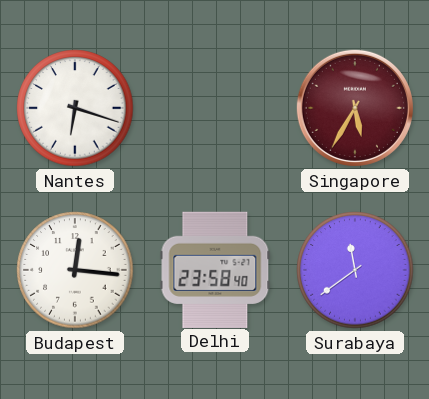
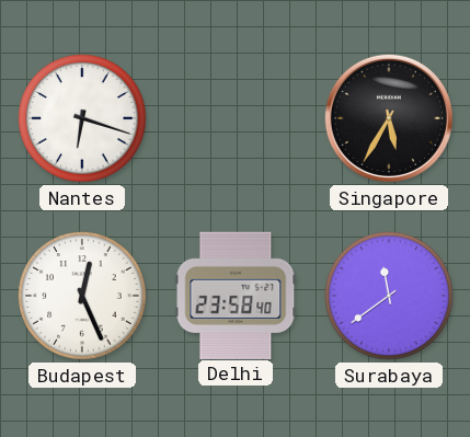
Singapore dial: burgundy -> black (389, 118)
Budapest: 12:16 -> 12:26 (82, 296)
